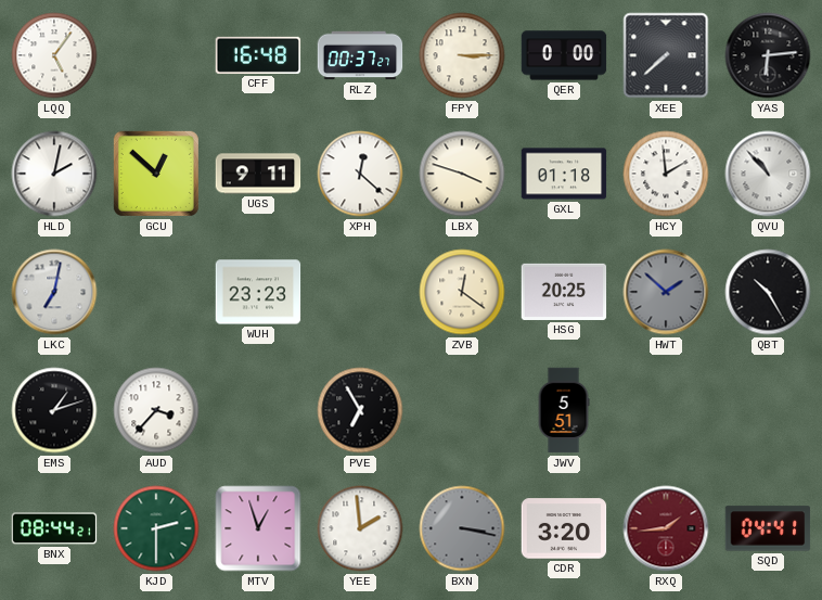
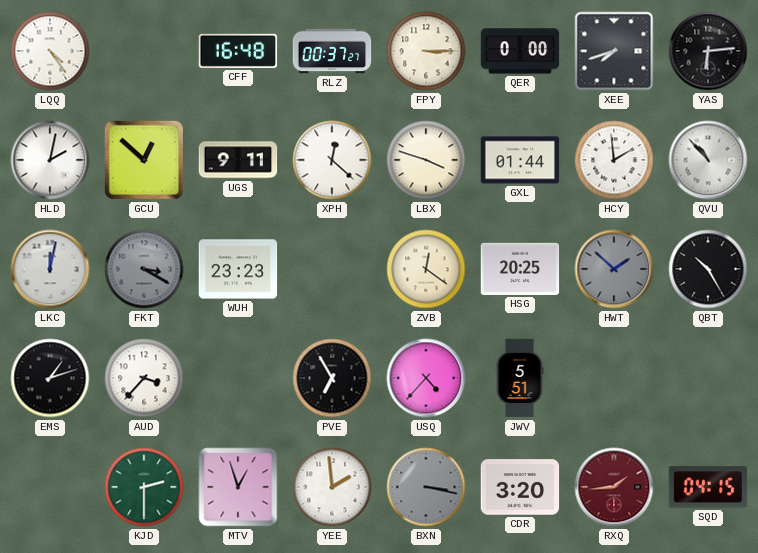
LQQ: 5:06 -> 4:24 (50, 51)
XEE: 7:38 -> 7:42 (614, 51)
GXL: 01:18 -> 01:44 (520, 160)
LKC: 7:02 -> 12:02 (50, 269)
FKT: none -> 3:20 (144, 269)
USQ: none -> 4:37 (426, 378)
BNX: 08:44 -> none (54, 528)
SQD: 04:41 -> 04:15 (708, 487)
